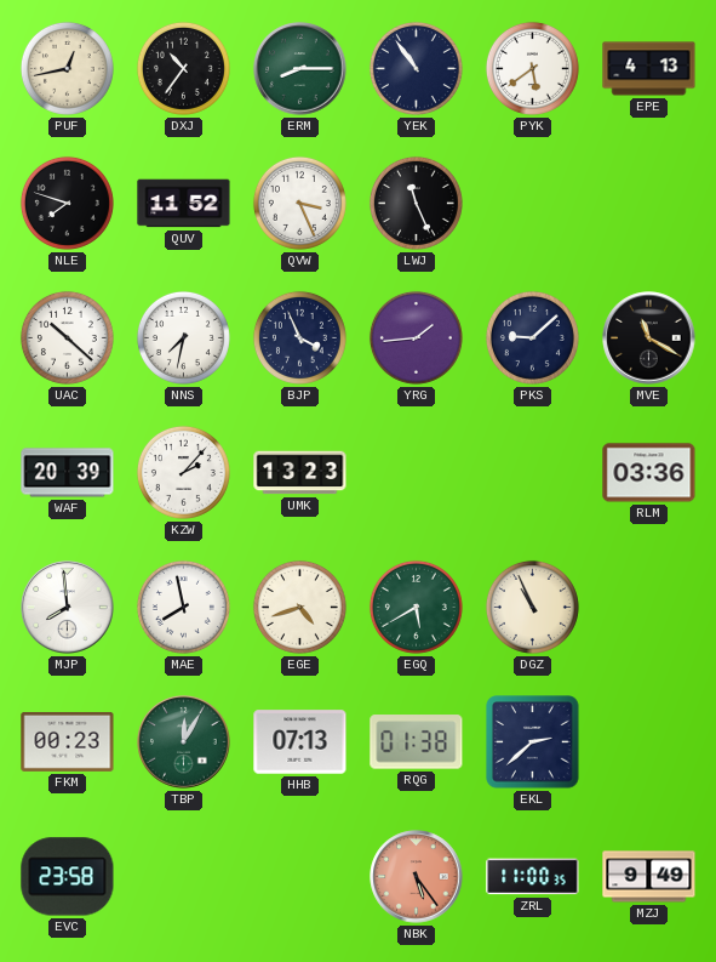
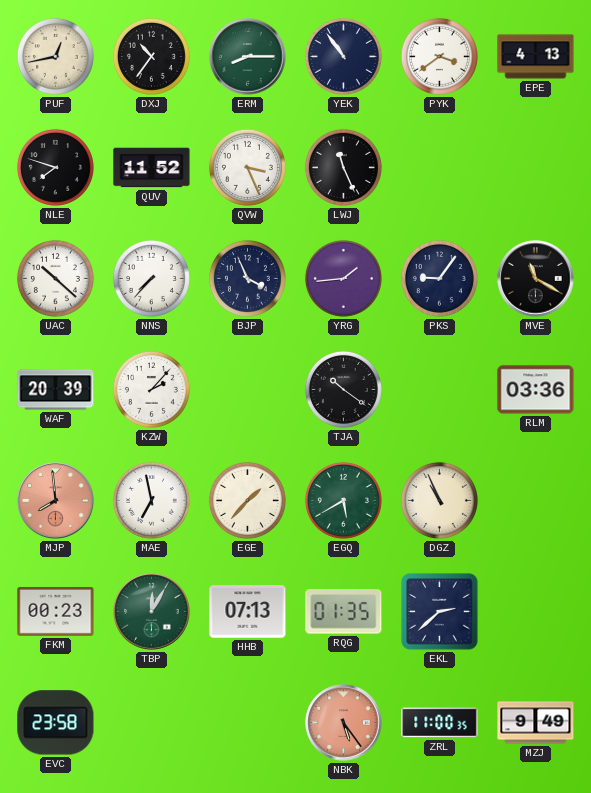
PYK: 5:39 -> 3:39 (439, 56)
NNS: 7:32 -> 7:37 (151, 278)
PKS: 9:08 -> 9:06 (439, 278)
UMK: 13:23 -> none (300, 473)
TJA: none -> 10:21 (343, 389)
MJP dial: white -> salmon (56, 501)
MAE: 7:58 -> 6:58 (151, 500)
EGE: 4:42 -> 1:37 (247, 500)
RQG: 01:38 -> 01:35 (344, 612)
